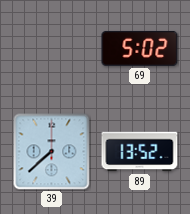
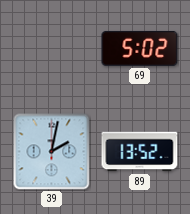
39: 7:38 -> 2:02 (52, 152)
